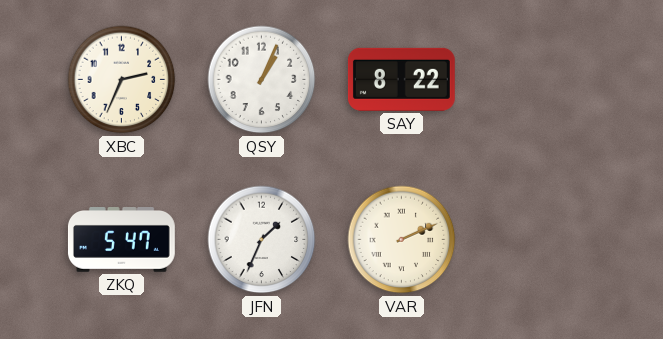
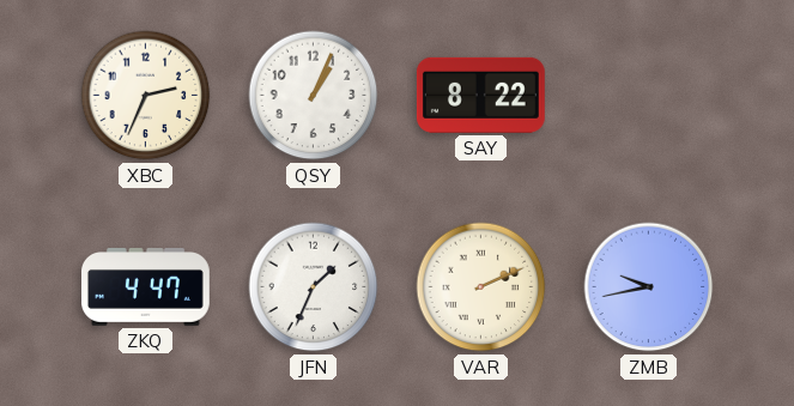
ZKQ: 5:47 -> 4:47 (145, 287)
ZMB: none -> 9:43 (649, 287)
